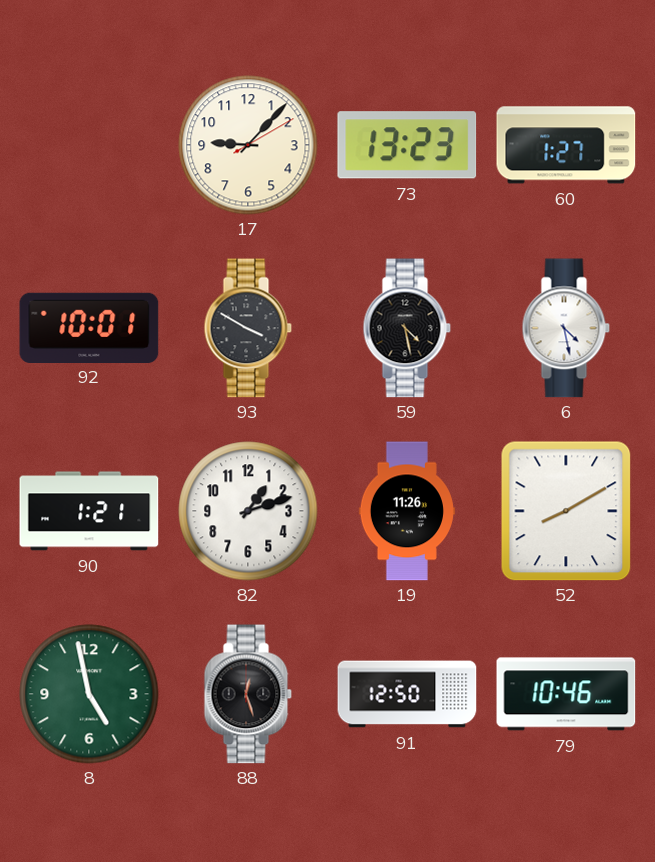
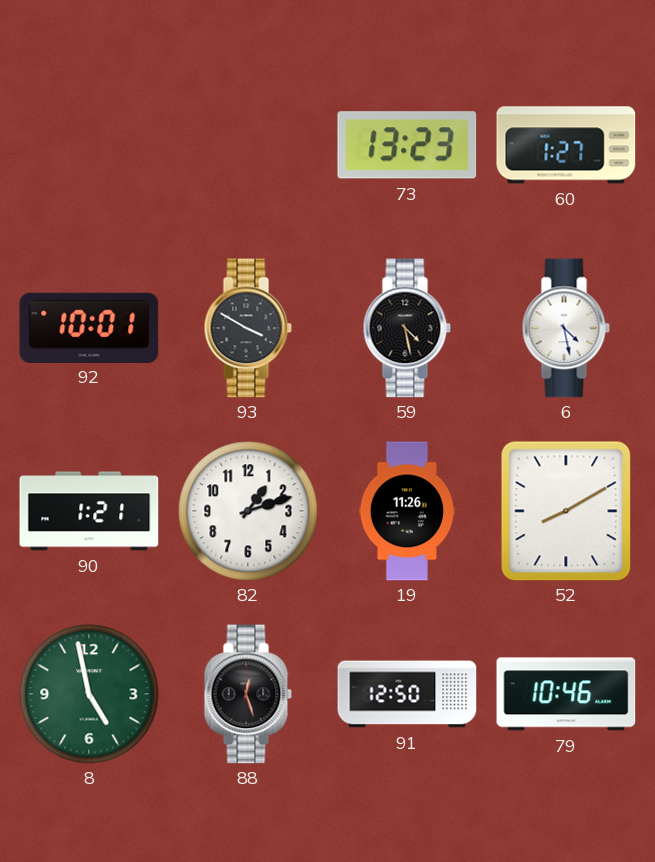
17: 9:07 -> none (248, 145)
